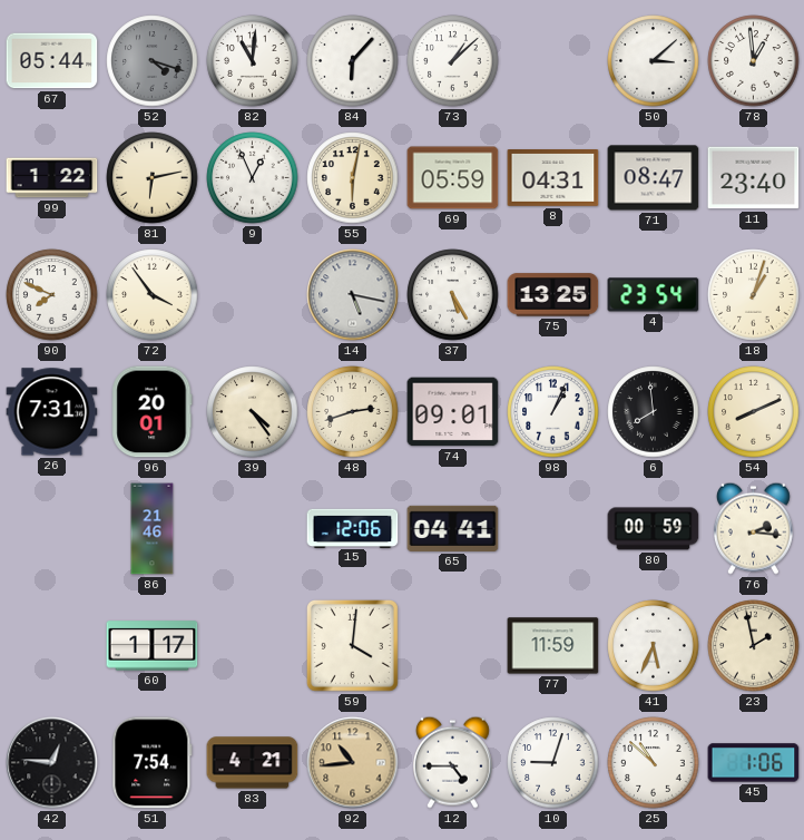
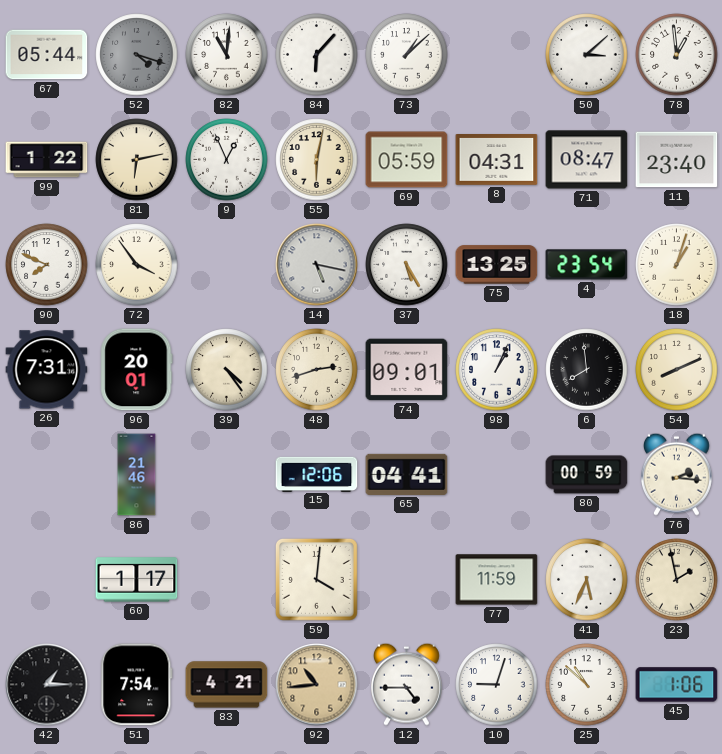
42: 12:46 -> 1:15 (47, 685)
